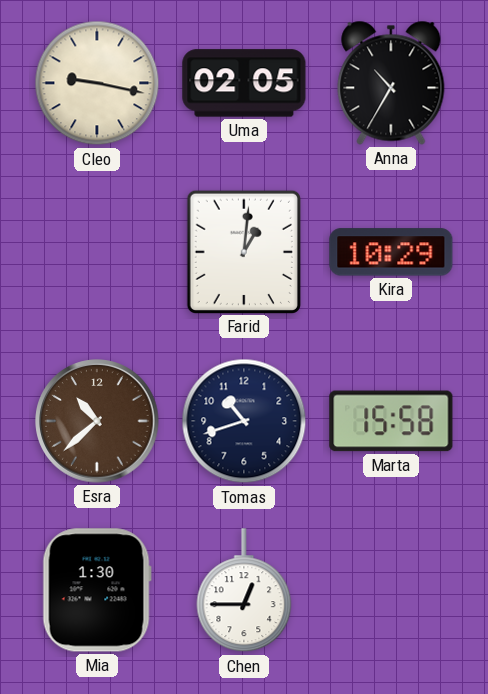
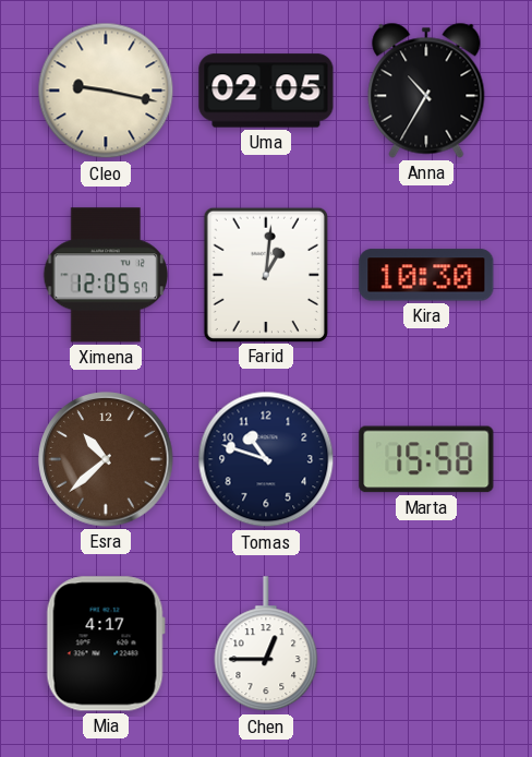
Ximena: none -> 12:05 (105, 275)
Kira: 10:29 -> 10:30 (426, 275)
Tomas: 10:42 -> 10:48 (266, 459)
Mia: 1:30 -> 4:17 (106, 644)
